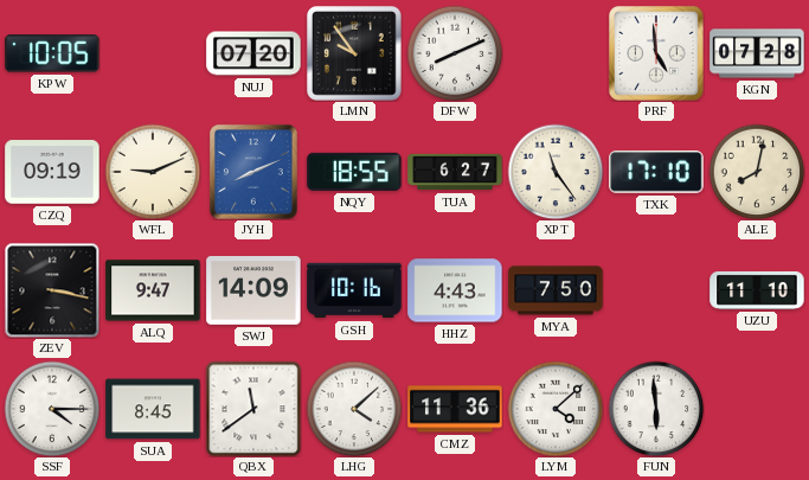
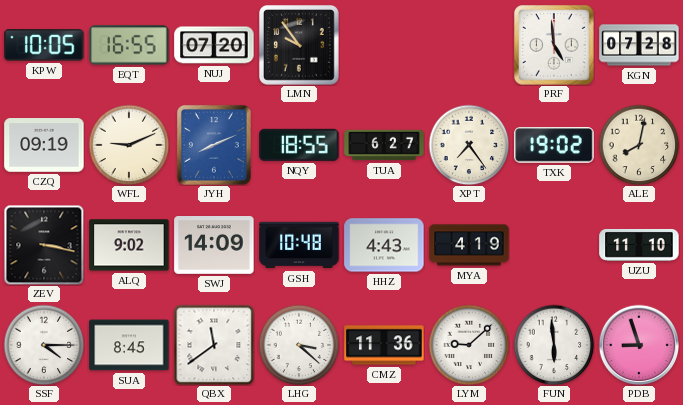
EQT: none -> 16:55 (129, 45)
DFW: 8:11 -> none (455, 53)
XPT: 11:24 -> 7:24 (469, 145)
TXK: 17:10 -> 19:02 (554, 145)
ALQ: 9:47 -> 9:02 (129, 245)
GSH: 10:16 -> 10:48 (299, 245)
MYA: 7:50 -> 4:19 (469, 245)
LHG: 4:08 -> 3:22 (299, 345)
LYM: 4:08 -> 9:08 (469, 345)
PDB: none -> 8:57 (639, 345)
